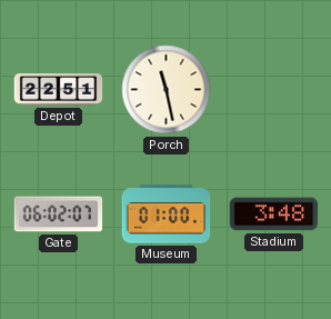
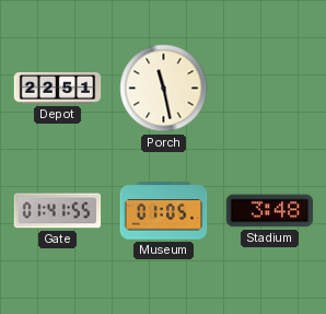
Gate: 06:02 -> 01:41 (58, 211)
Museum: 01:00 -> 01:05 (164, 211)
